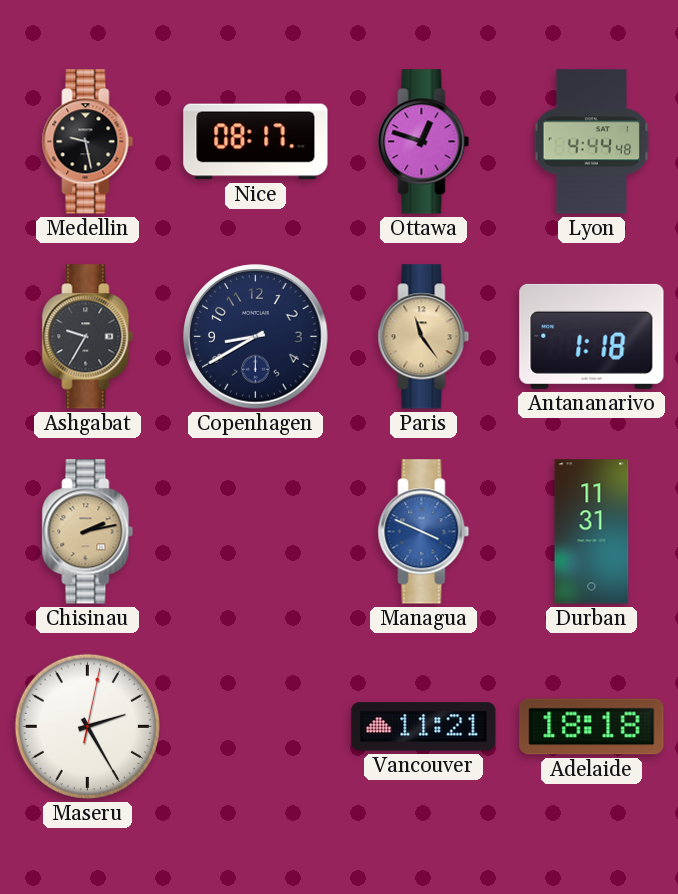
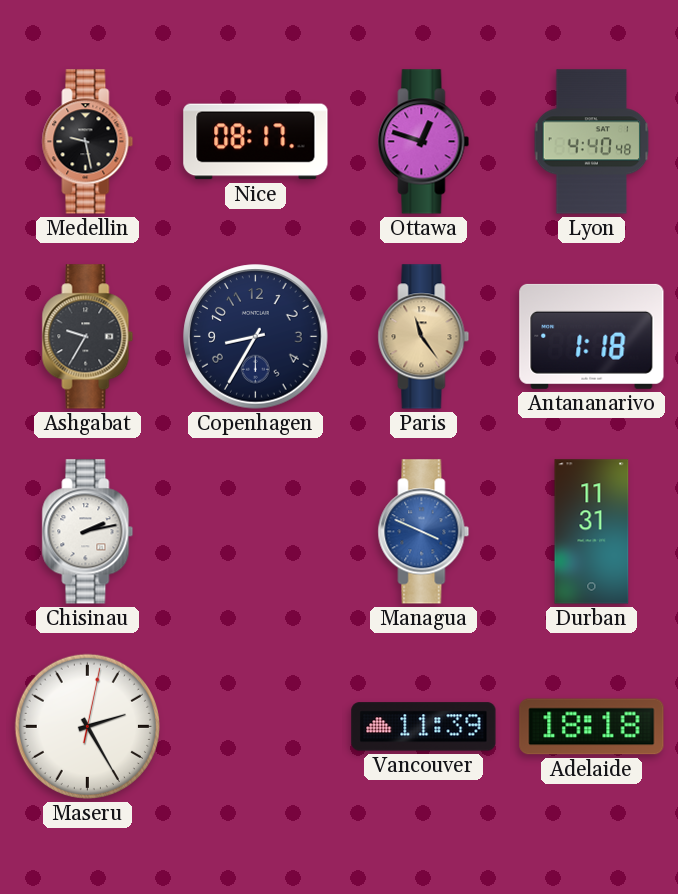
Lyon: 4:44 -> 4:40 (592, 142)
Copenhagen: 8:40 -> 8:35 (256, 337)
Chisinau dial: champagne -> white (88, 532)
Vancouver: 11:21 -> 11:39 (424, 727)
